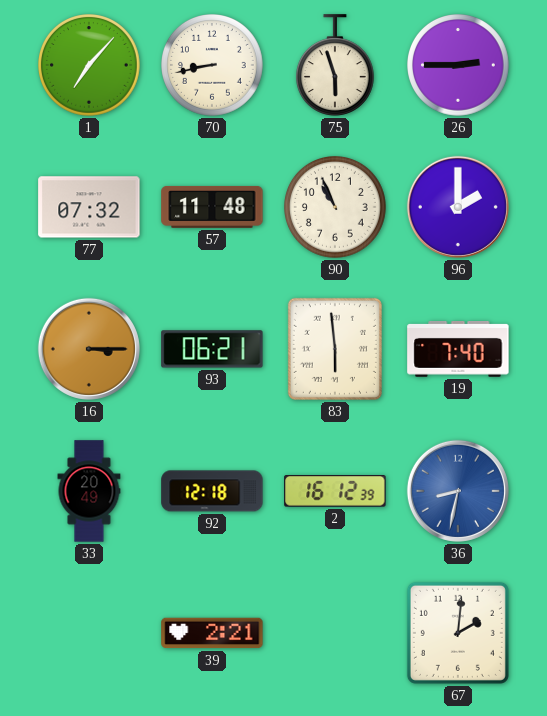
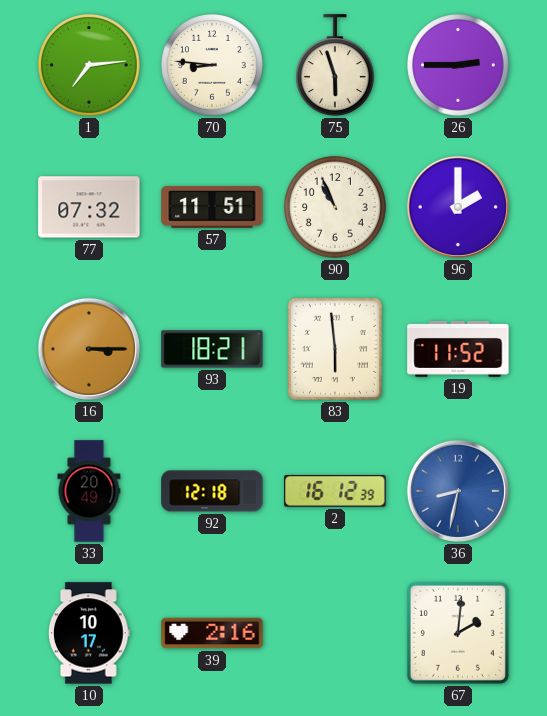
1: 7:07 -> 7:14 (90, 66)
70: 8:43 -> 8:46 (213, 66)
57: 11:48 -> 11:51 (212, 207)
93: 06:21 -> 18:21 (212, 349)
19: 7:40 -> 11:52 (458, 349)
10: none -> 10:17 (89, 633)
39: 2:21 -> 2:16 (212, 633)
